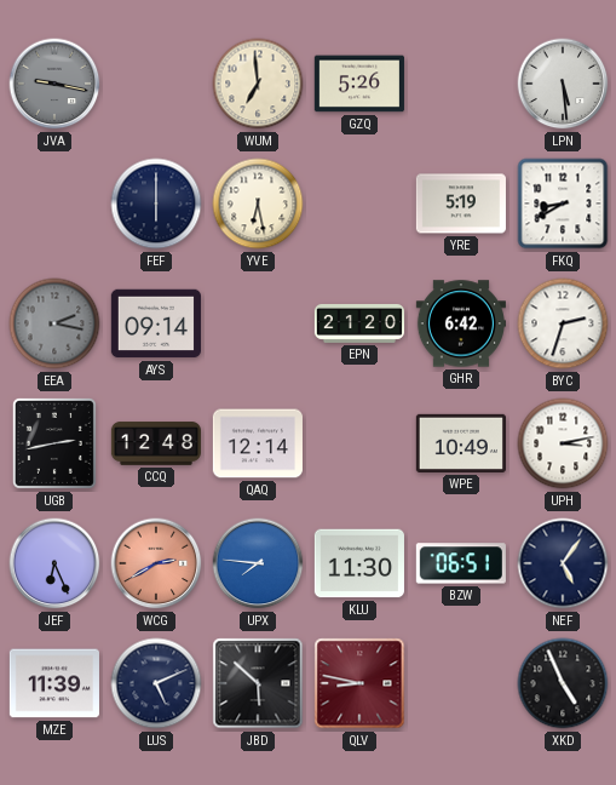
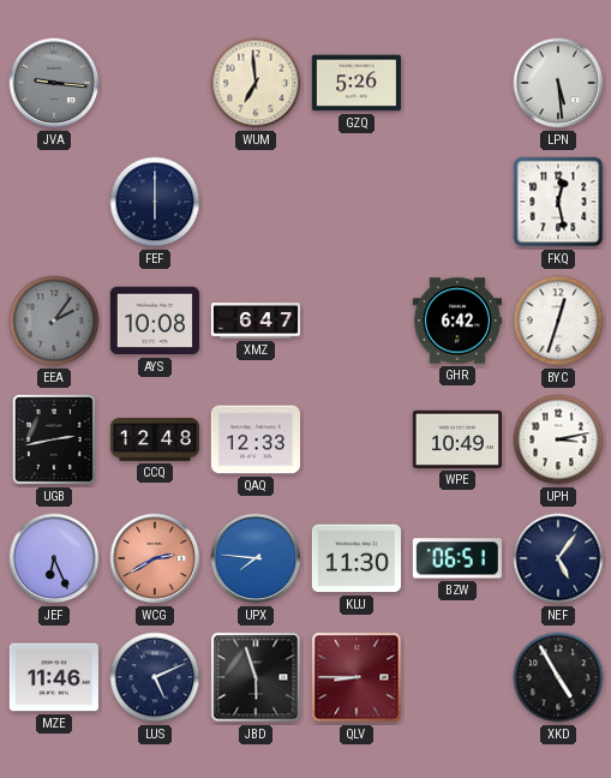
JVA: 9:17 -> 9:16 (54, 83)
YVE: 6:28 -> none (258, 204)
YRE: 5:19 -> none (460, 204)
FKQ: 8:40 -> 12:28 (558, 202)
EEA: 2:17 -> 2:06 (54, 321)
AYS: 09:14 -> 10:08 (155, 321)
XMZ: none -> 6:47 (254, 321)
EPN: 21:20 -> none (358, 323)
BYC: 2:33 -> 12:33 (558, 321)
QAQ: 12:14 -> 12:33 (256, 439)
MZE: 11:39 -> 11:46 (54, 677)
JBD: 5:52 -> 5:57 (256, 677)
QLV: 8:47 -> 8:45 (357, 677)
XKD: 4:56 -> 4:55 (558, 677)
